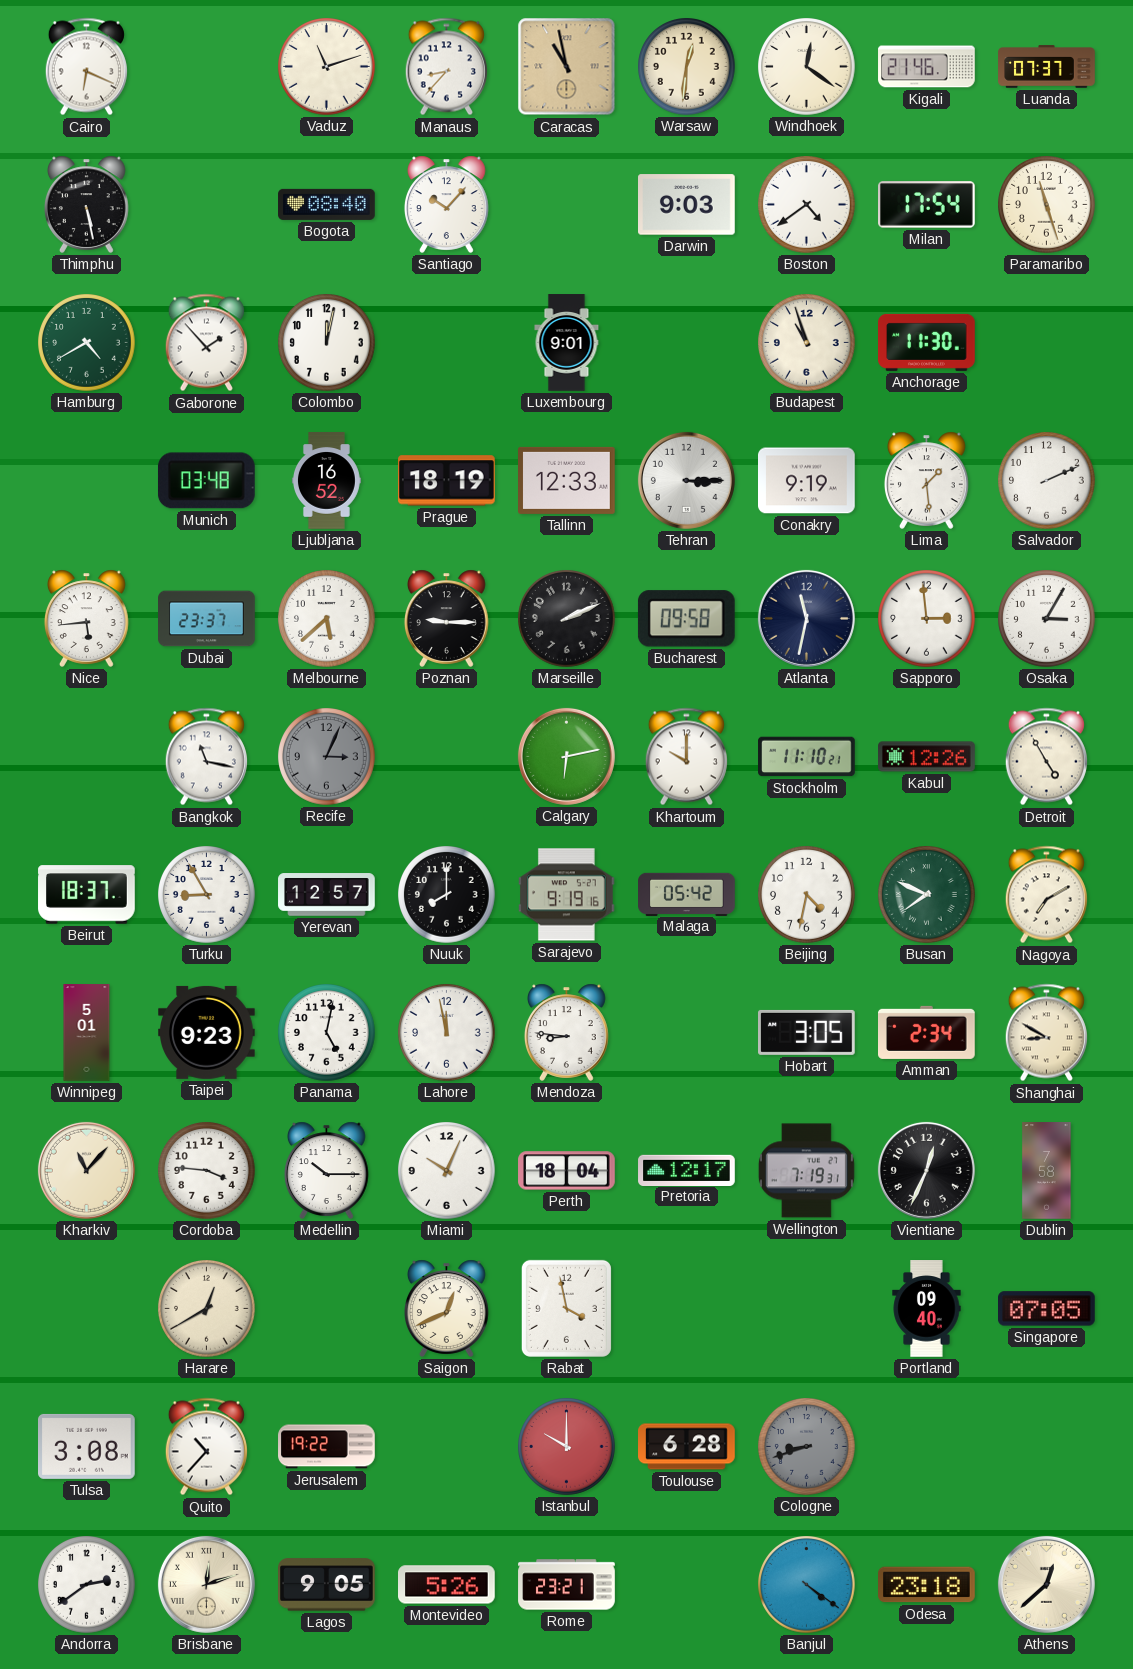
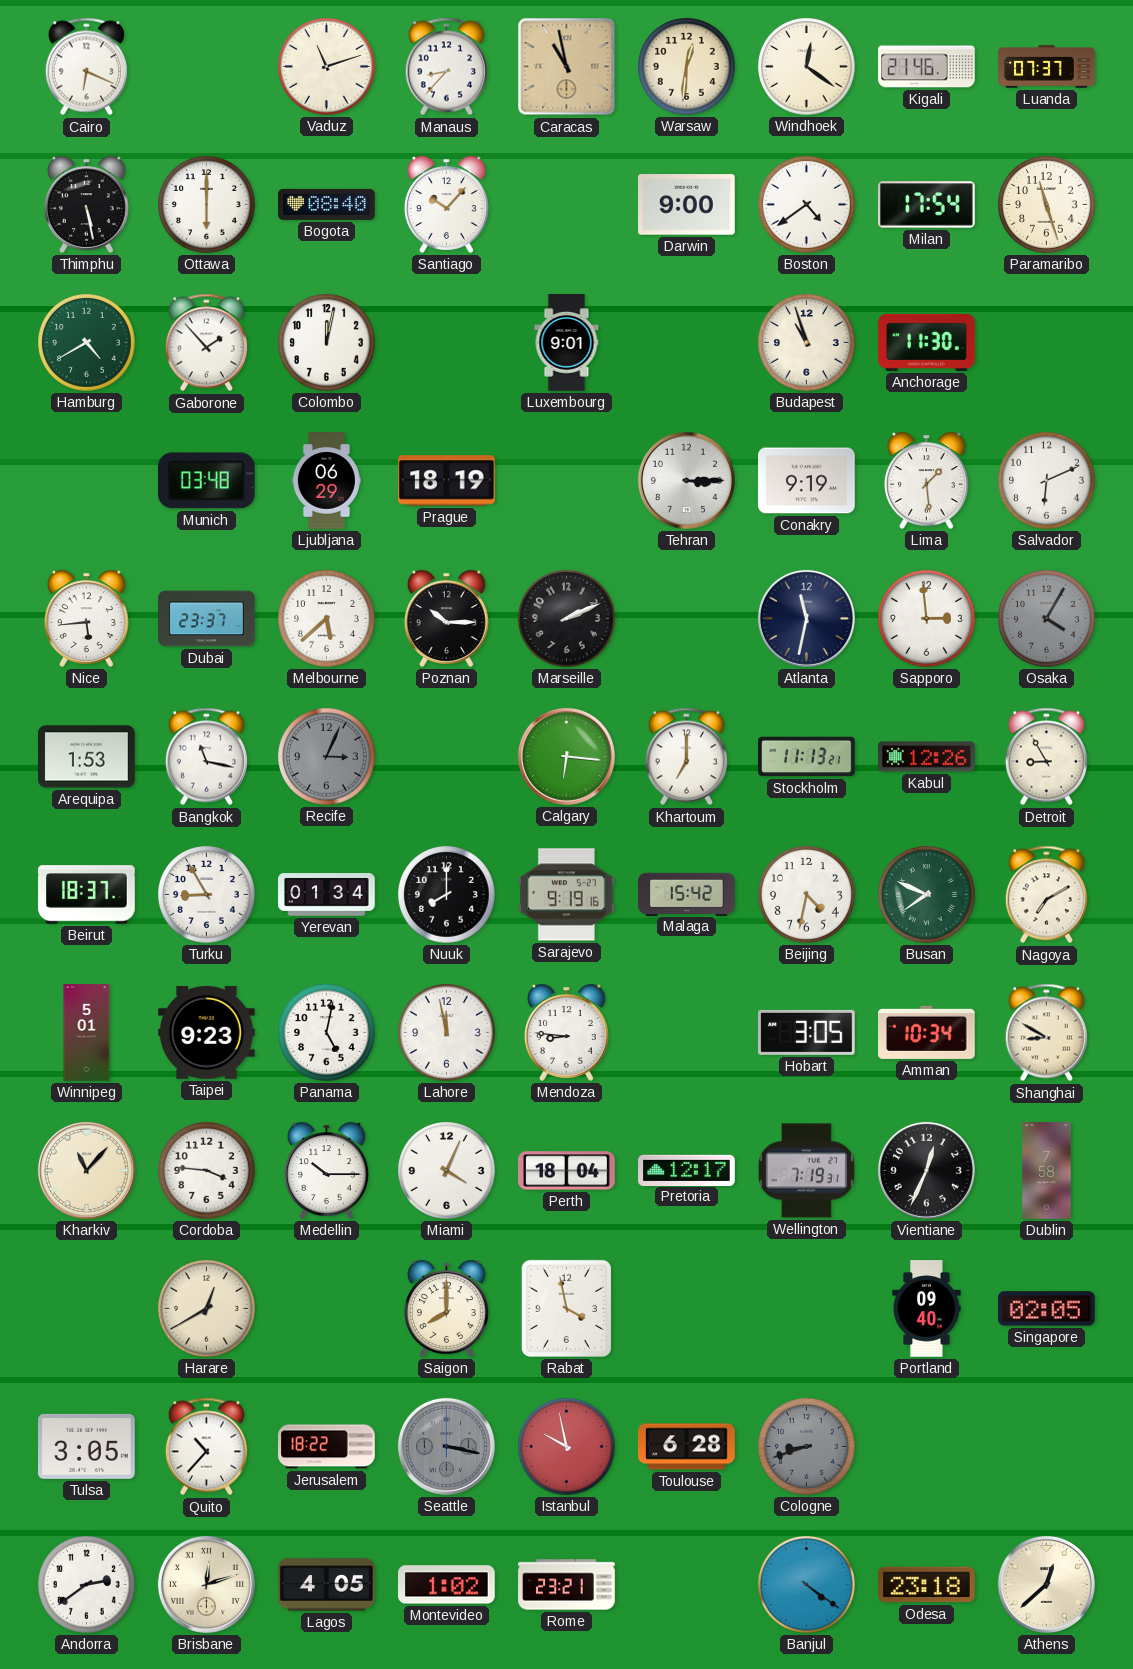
Ottawa: none -> 6:00 (207, 205)
Darwin: 9:03 -> 9:00 (687, 205)
Ljubljana: 16:52 -> 06:29 (326, 481)
Tallinn: 12:33 -> none (567, 480)
Salvador: 2:11 -> 6:11 (1047, 481)
Poznan: 9:15 -> 10:15 (446, 618)
Bucharest: 09:58 -> none (686, 619)
Osaka: 3:05 -> 4:05 (1047, 619)
Osaka dial: white -> grey (1047, 619)
Arequipa: none -> 1:53 (87, 757)
Calgary: 6:13 -> 6:16 (566, 756)
Khartoum: 10:00 -> 7:00 (686, 757)
Stockholm: 11:10 -> 11:13 (807, 757)
Detroit: 4:55 -> 8:55 (1046, 757)
Yerevan: 12:57 -> 01:34 (327, 895)
Malaga: 05:42 -> 15:42 (687, 894)
Amman: 2:34 -> 10:34 (927, 1032)
Miami: 10:04 -> 4:04 (447, 1171)
Saigon: 12:41 -> 8:00 (446, 1308)
Singapore: 07:05 -> 02:05 (1047, 1309)
Tulsa: 3:08 -> 3:05 (87, 1446)
Jerusalem: 19:22 -> 18:22 (327, 1447)
Seattle: none -> 3:17 (446, 1446)
Istanbul: 10:00 -> 9:58 (567, 1447)
Lagos: 9:05 -> 4:05 (327, 1585)
Montevideo: 5:26 -> 1:02 (447, 1585)
